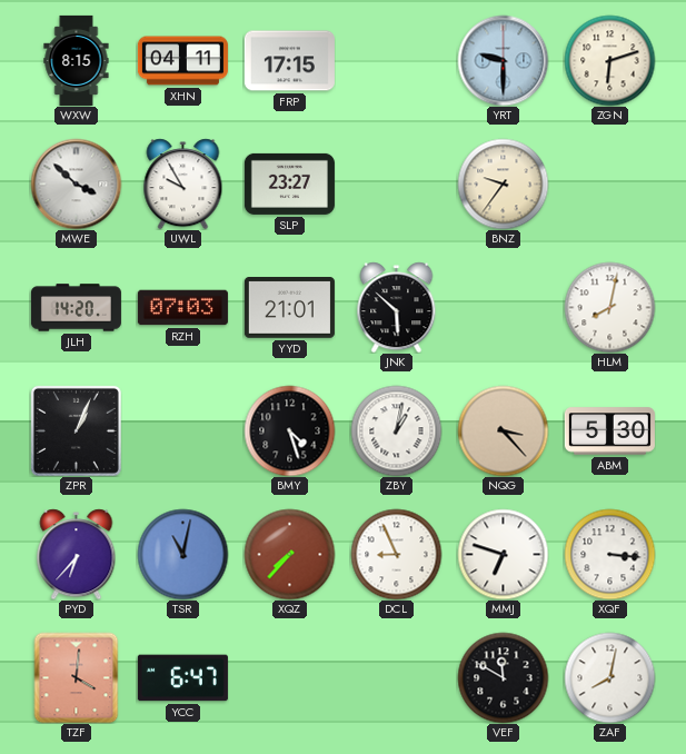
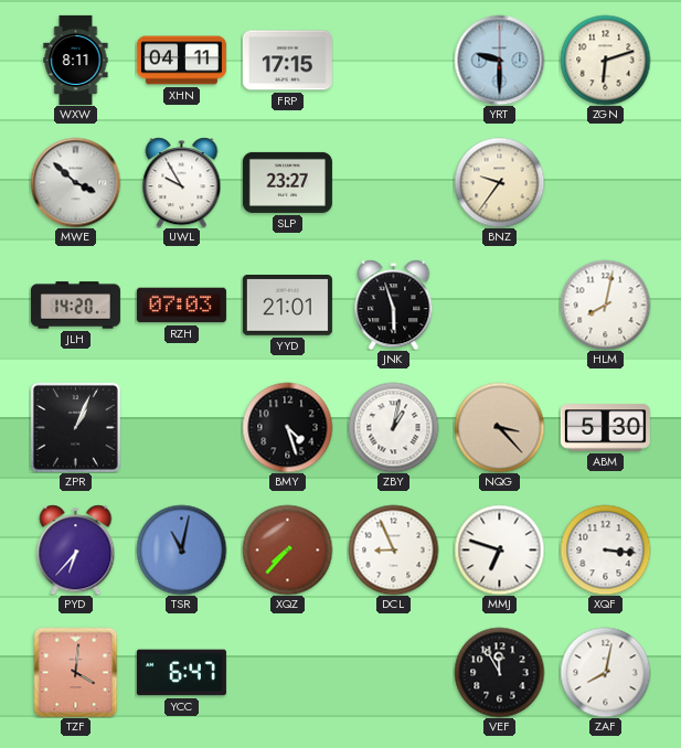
WXW: 8:15 -> 8:11 (76, 60)
JNK: 5:52 -> 5:57 (394, 304)
VEF: 11:50 -> 11:55 (499, 672)
